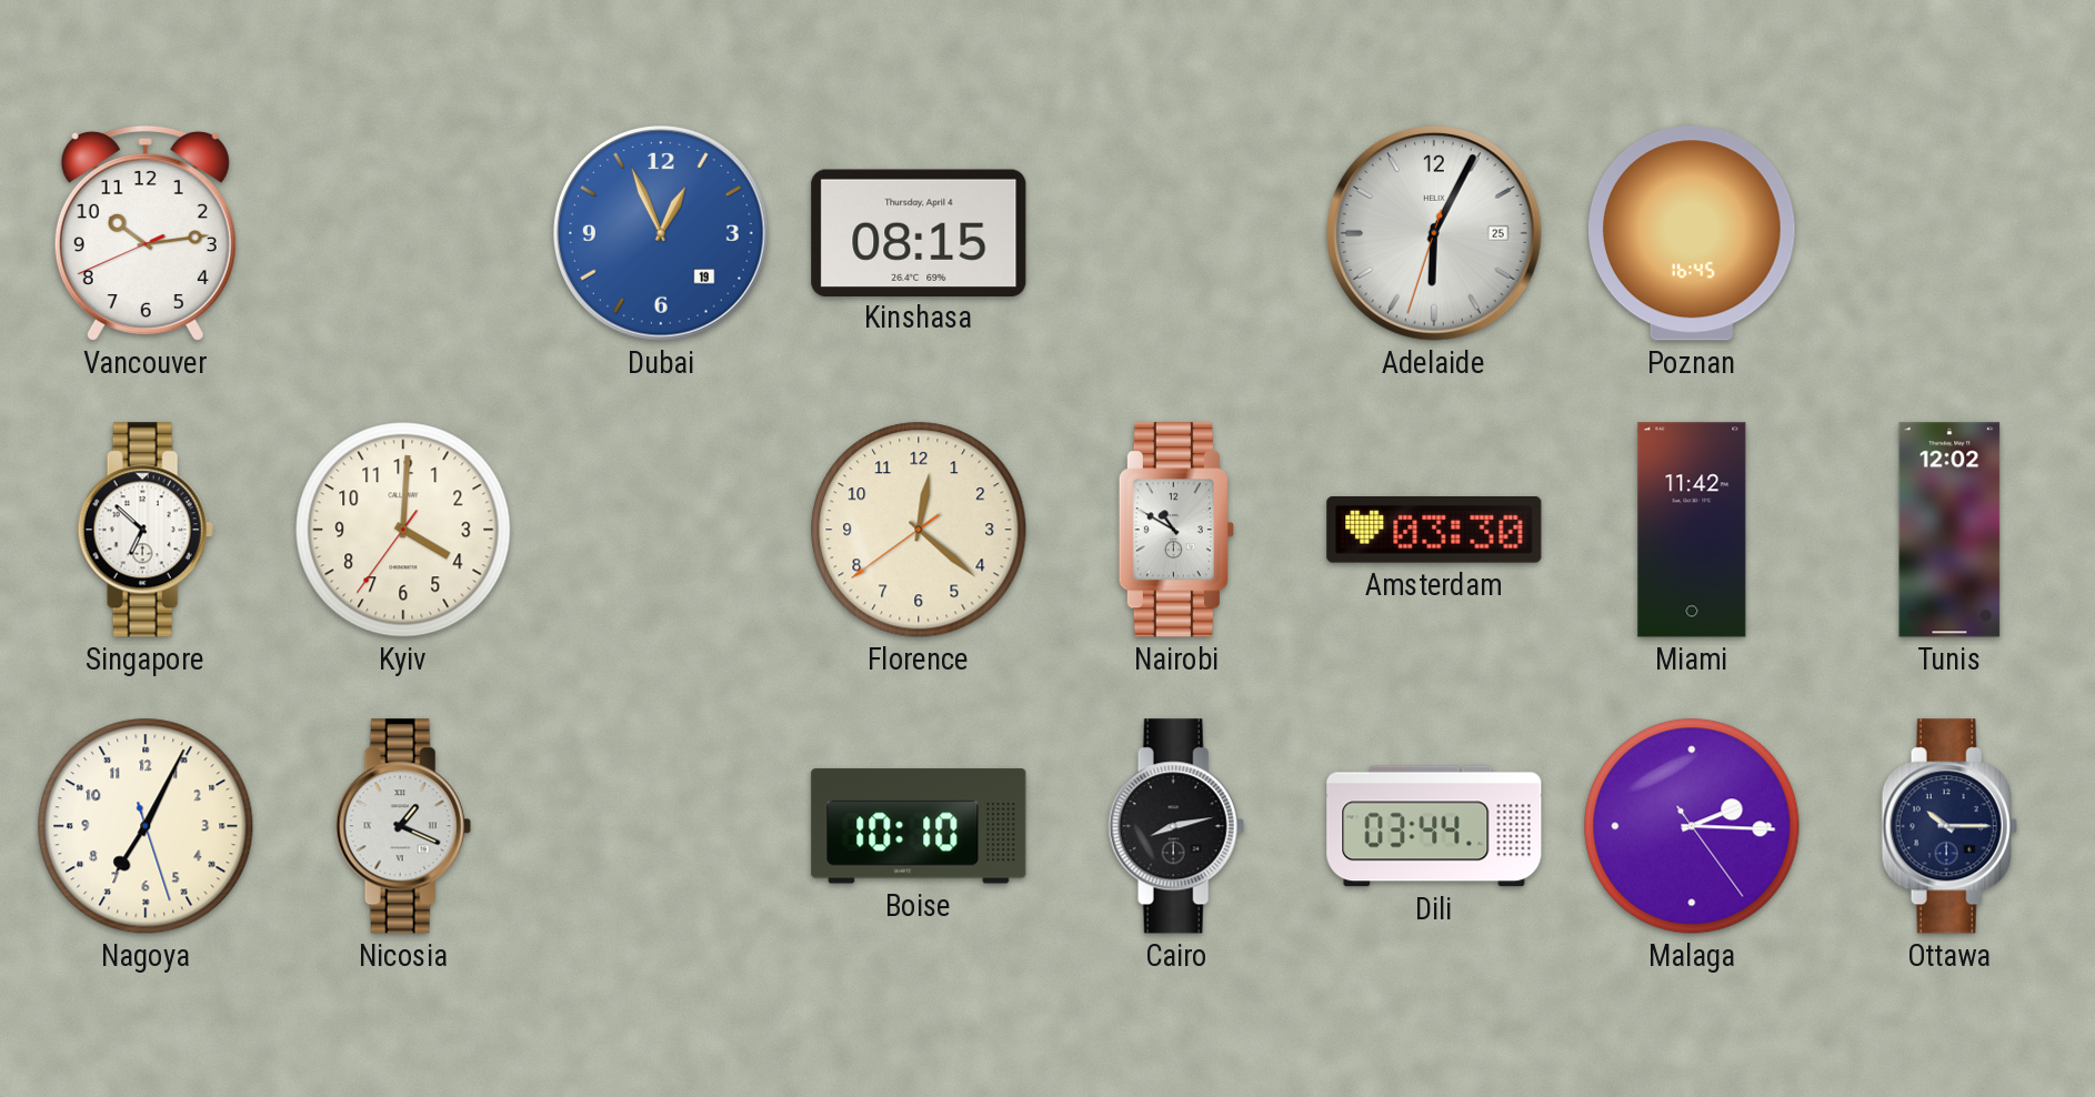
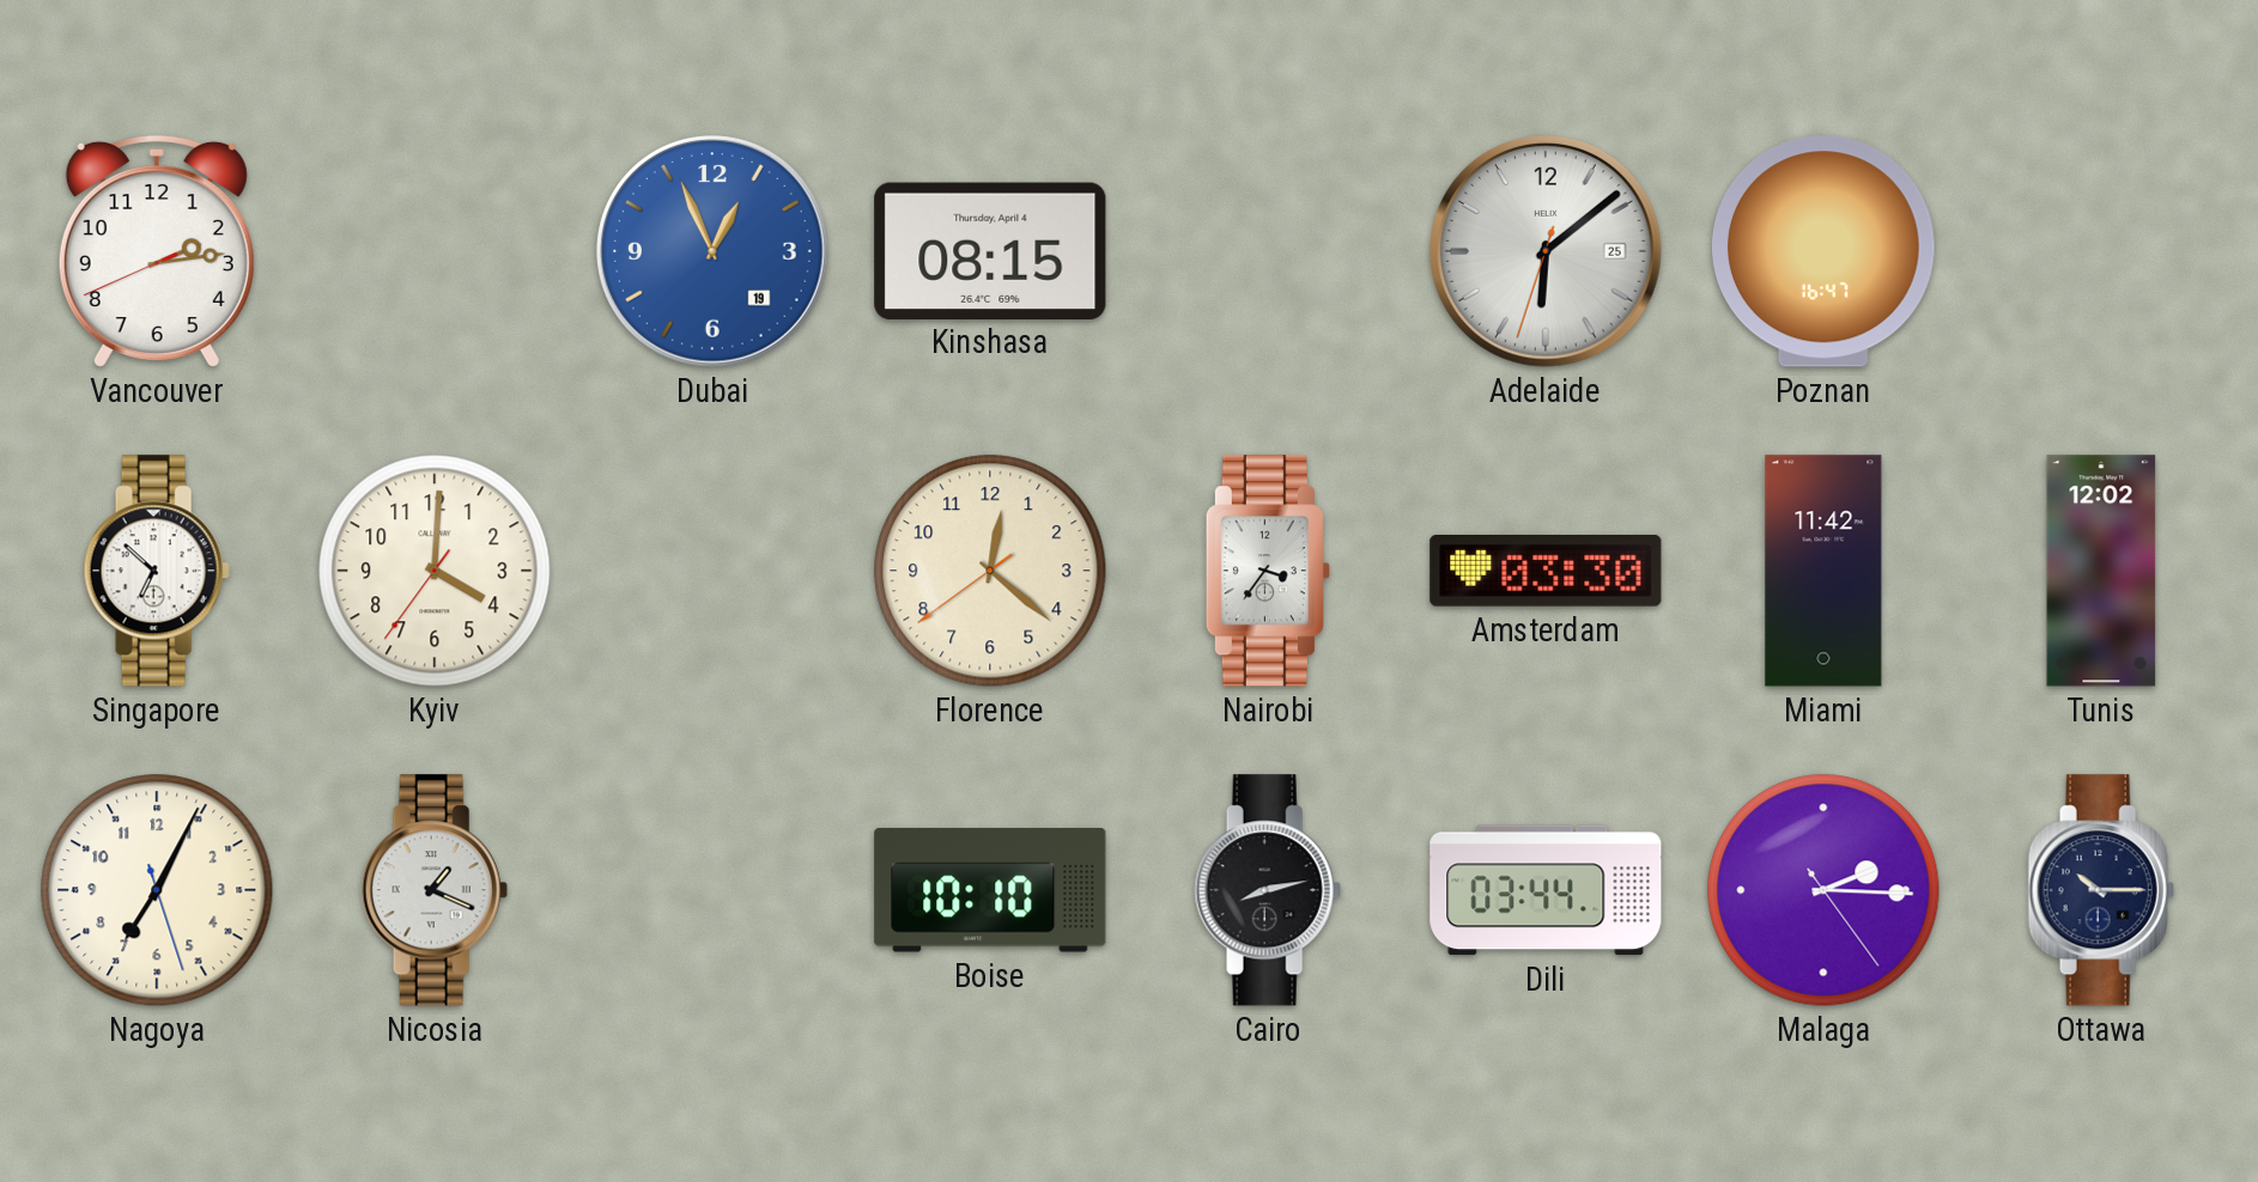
Vancouver: 10:13 -> 2:13 (157, 251)
Adelaide: 6:04 -> 6:08 (1547, 252)
Poznan: 16:45 -> 16:47 (1823, 251)
Nairobi: 10:50 -> 3:36 (1268, 571)
